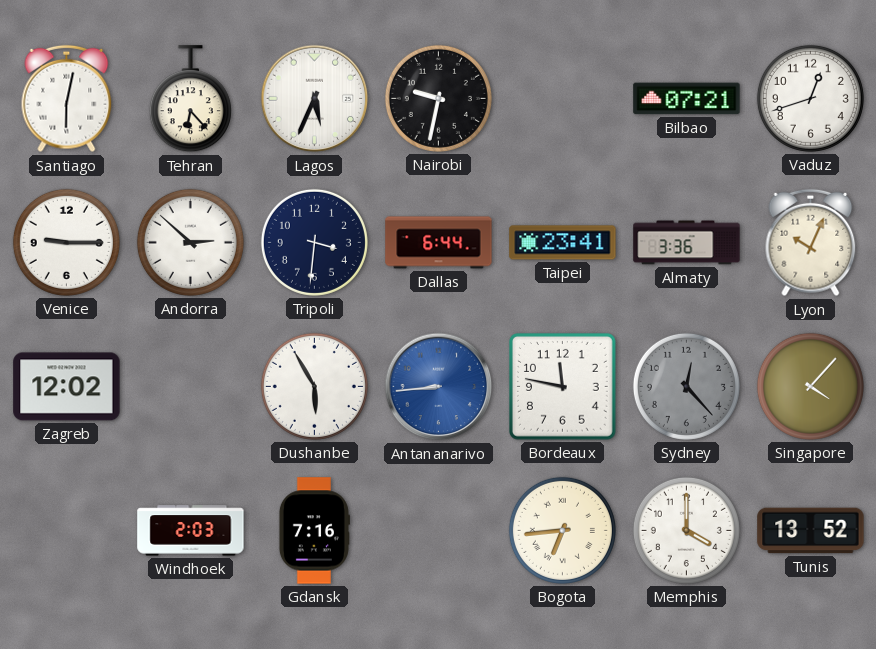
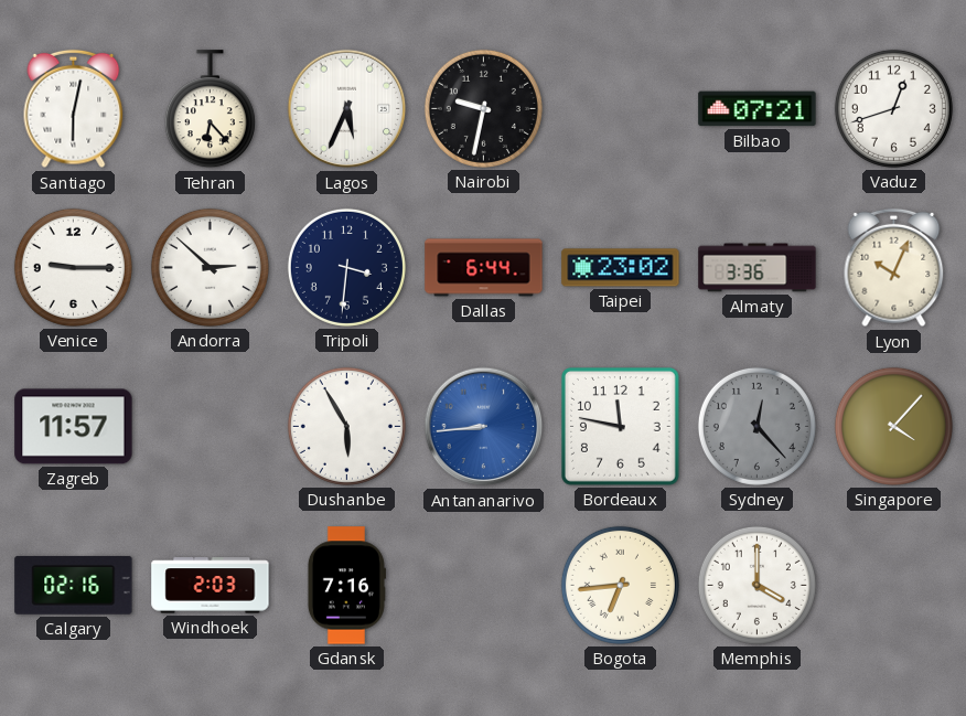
Taipei: 23:41 -> 23:02 (621, 268)
Zagreb: 12:02 -> 11:57 (74, 427)
Calgary: none -> 02:16 (74, 585)
Tunis: 13:52 -> none (811, 531)
